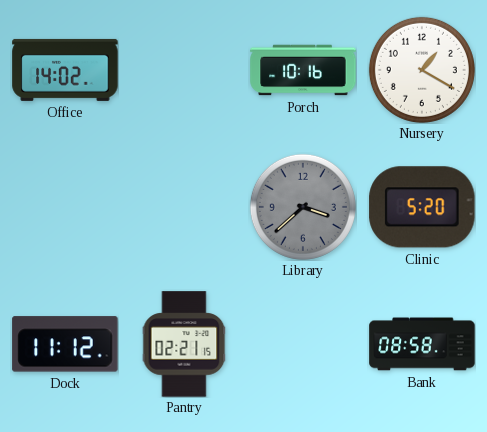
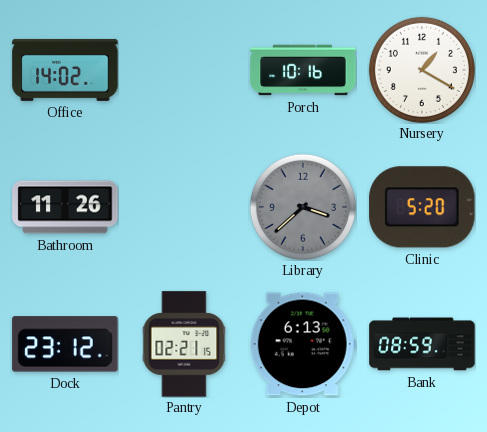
Bathroom: none -> 11:26 (65, 207)
Dock: 11:12 -> 23:12 (65, 344)
Depot: none -> 6:13 (303, 344)
Bank: 08:58 -> 08:59 (422, 344)
